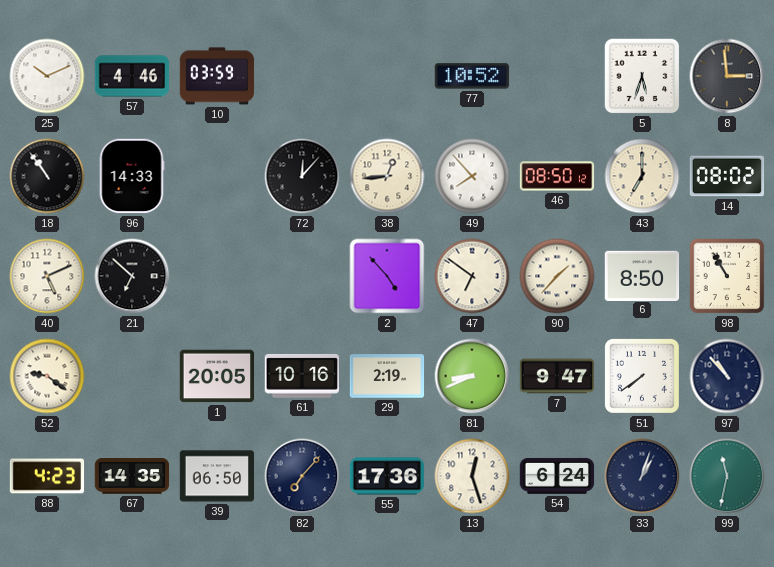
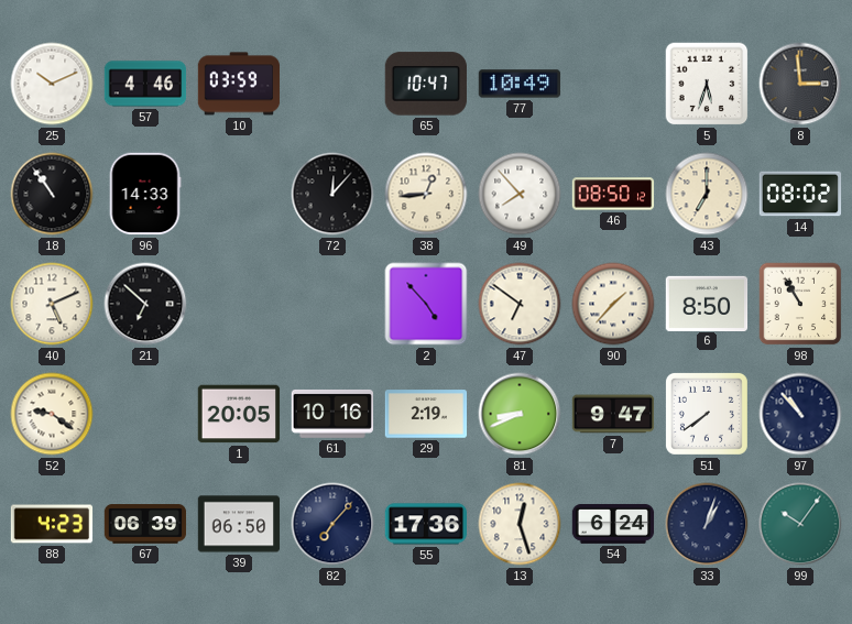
65: none -> 10:47 (425, 84)
77: 10:52 -> 10:49 (520, 84)
67: 14:35 -> 06:39 (145, 524)
99: 11:32 -> 10:06 (800, 524)
